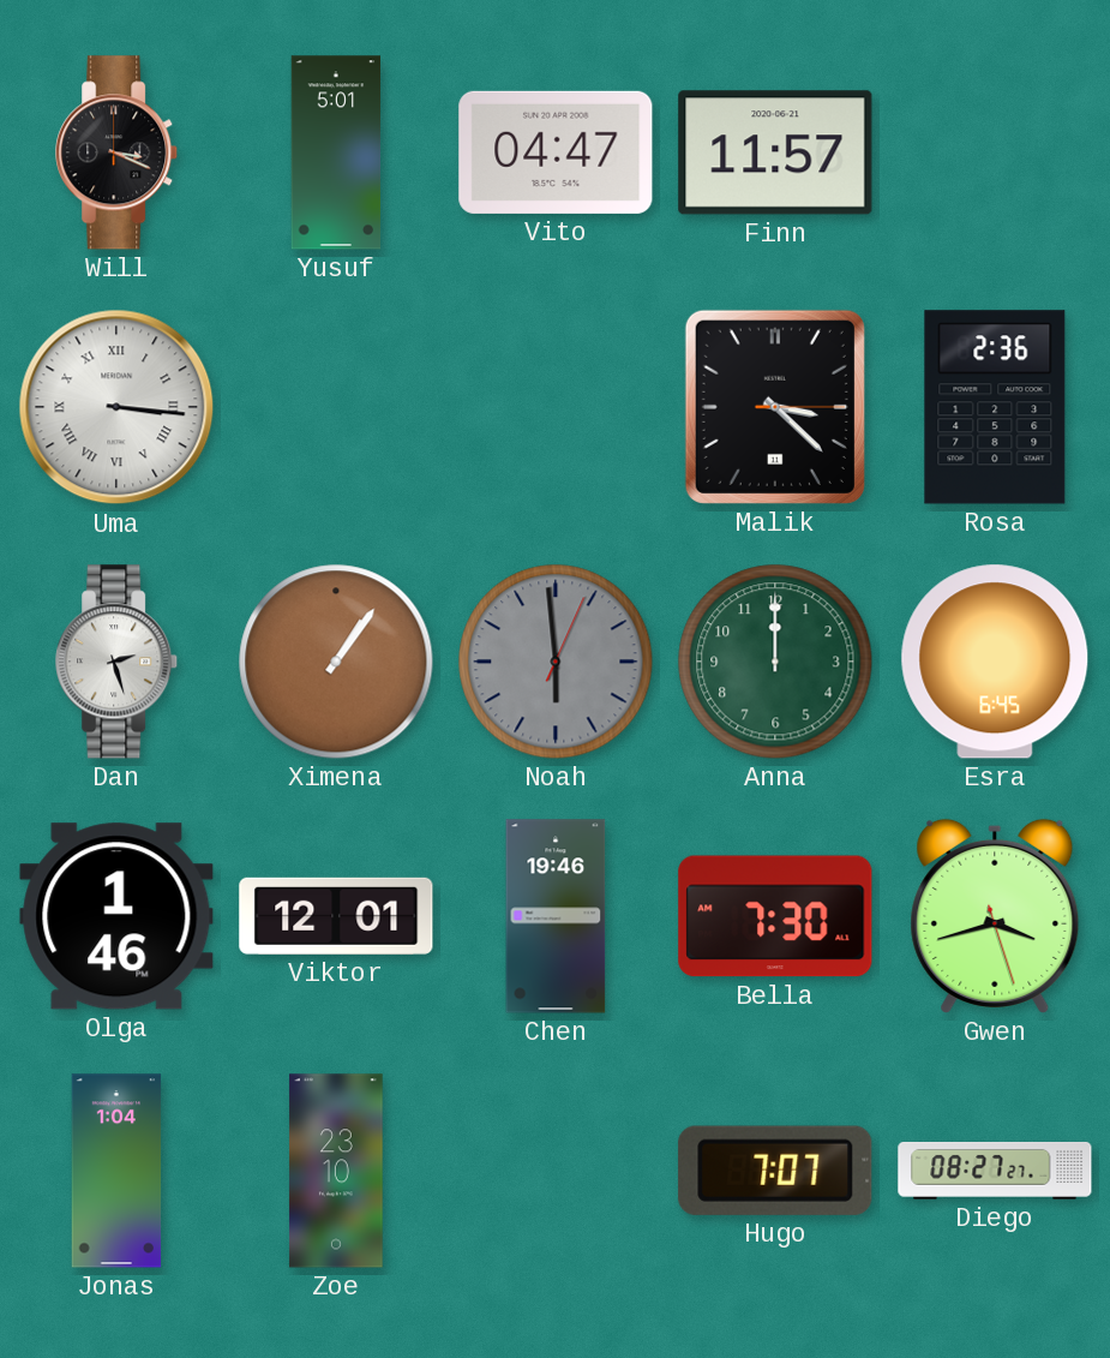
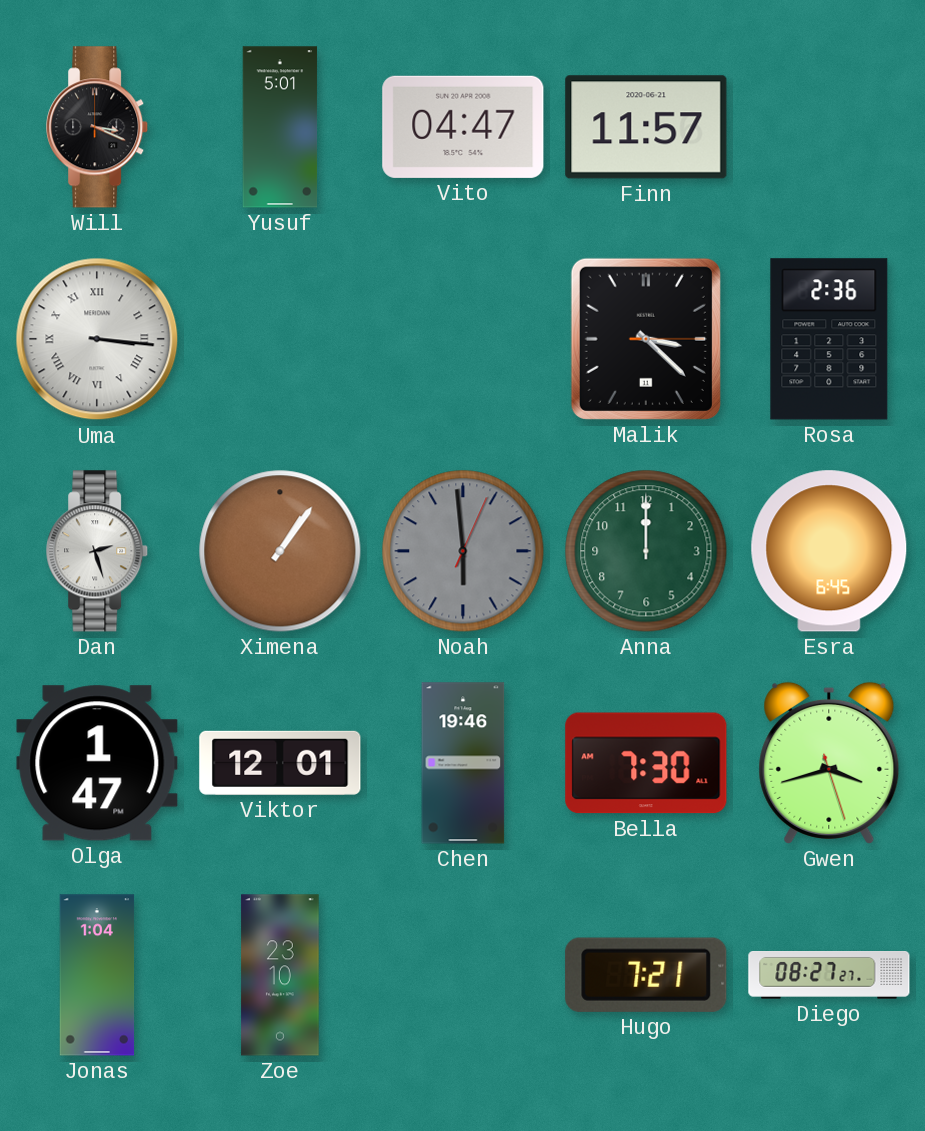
Olga: 1:46 -> 1:47 (97, 763)
Hugo: 7:07 -> 7:21 (646, 975)
